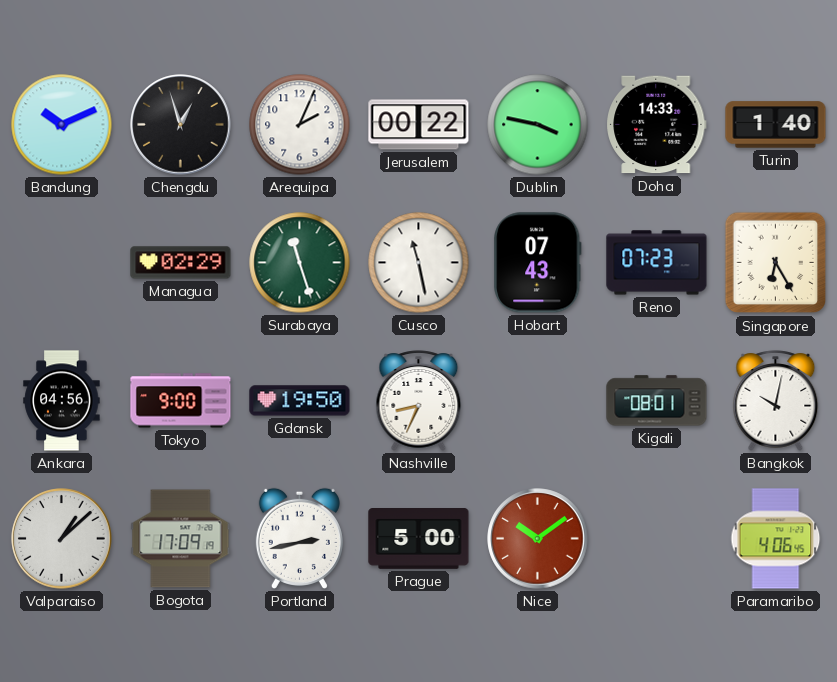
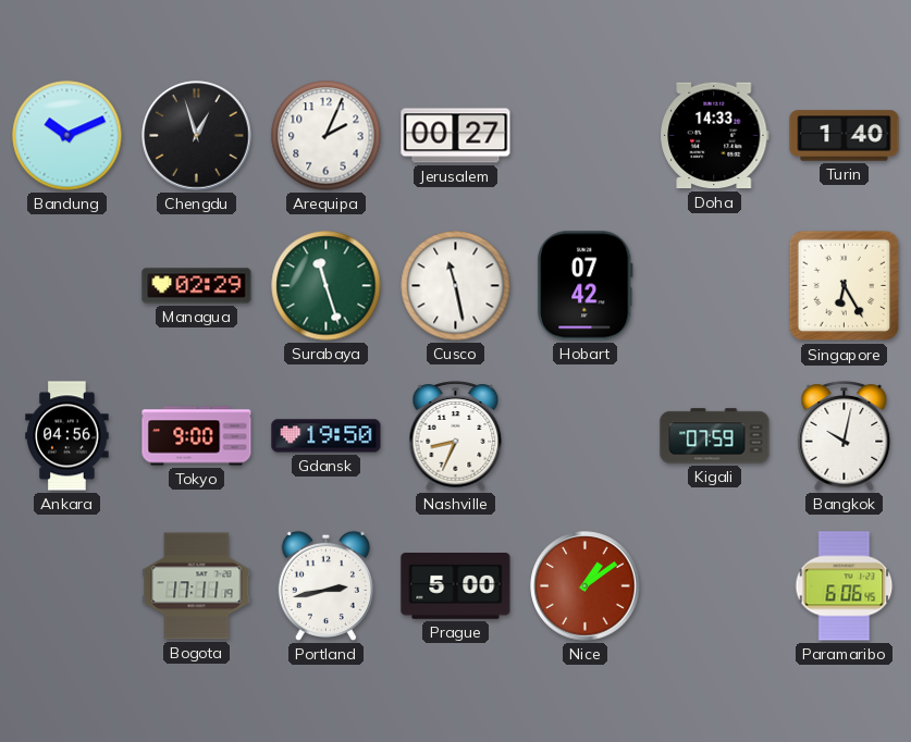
Jerusalem: 00:22 -> 00:27 (456, 136)
Dublin: 3:47 -> none (538, 125)
Hobart: 07:43 -> 07:42 (586, 286)
Reno: 07:23 -> none (657, 263)
Kigali: 08:01 -> 07:59 (715, 436)
Valparaiso: 1:08 -> none (62, 539)
Bogota: 17:09 -> 17:11 (197, 586)
Nice: 10:09 -> 1:09 (586, 586)
Paramaribo: 4:06 -> 6:06 (845, 586)
